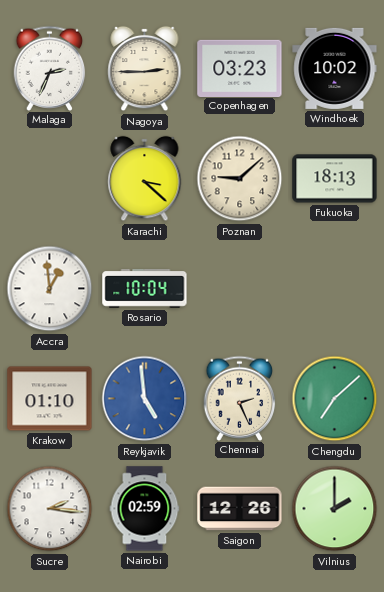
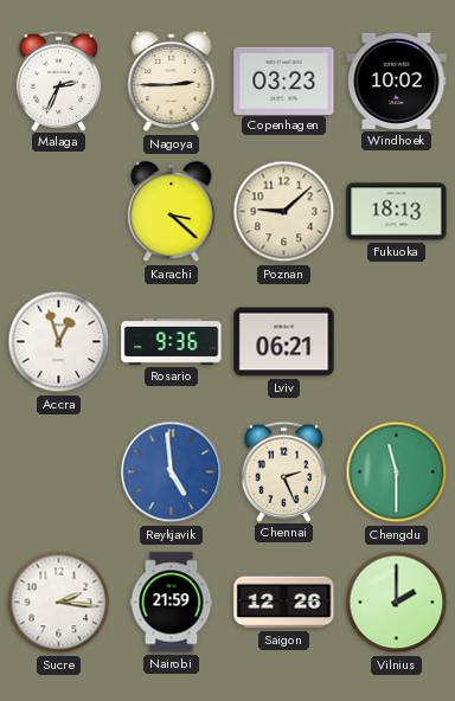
Accra: 12:59 -> 12:57 (59, 342)
Rosario: 10:04 -> 9:36 (172, 342)
Lviv: none -> 06:21 (284, 342)
Krakow: 01:10 -> none (50, 399)
Chengdu: 7:08 -> 11:30 (397, 472)
Nairobi: 02:59 -> 21:59 (172, 603)
